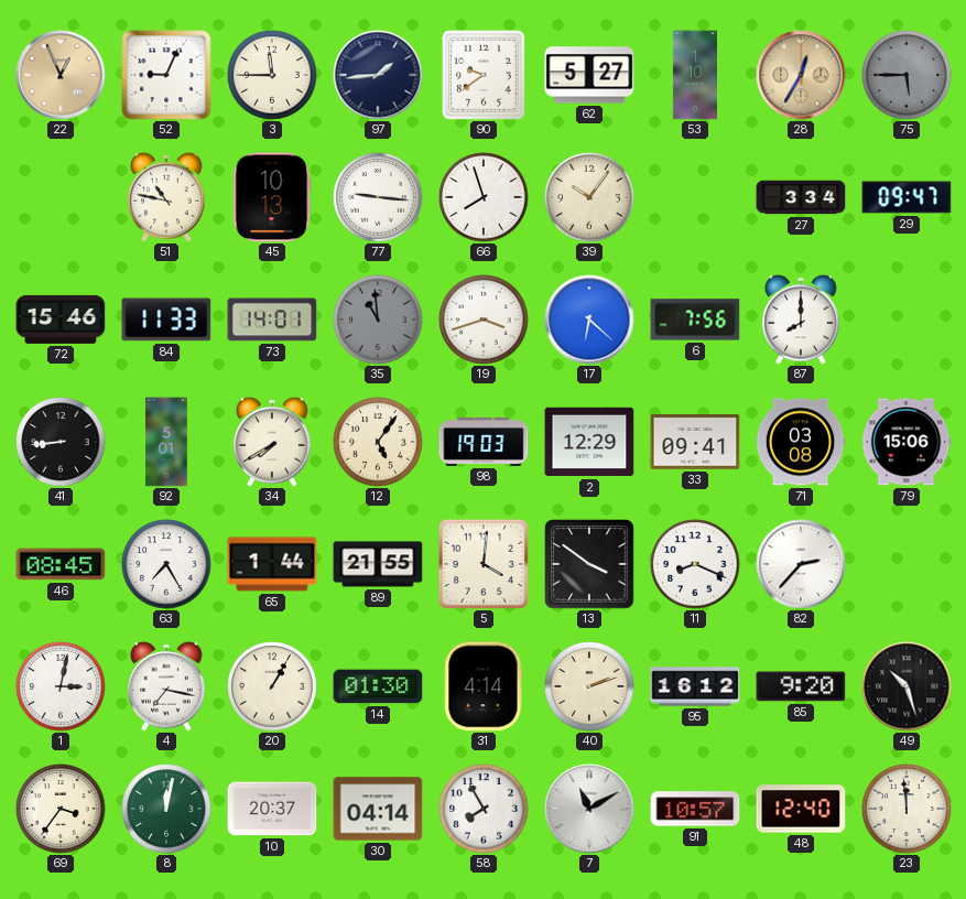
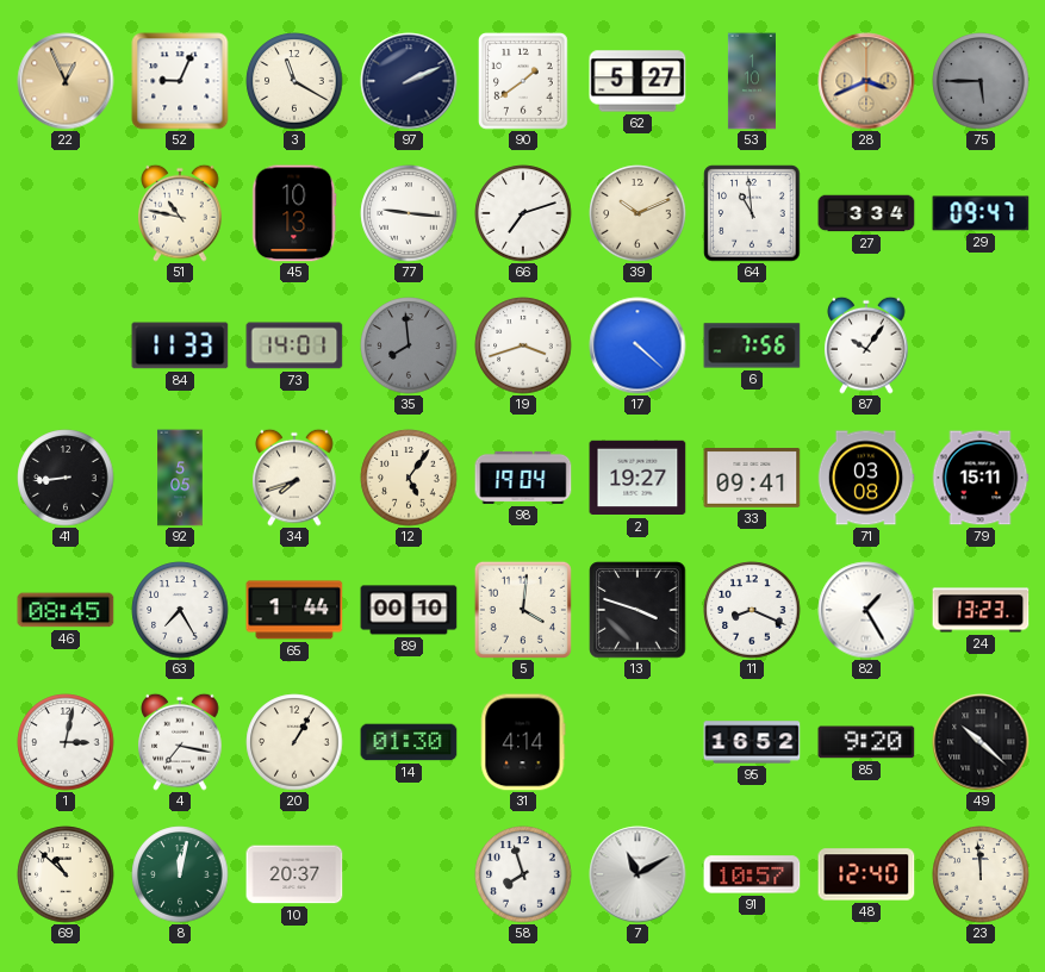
3: 11:45 -> 11:20 (294, 81)
97: 1:44 -> 2:11 (409, 81)
90: 9:39 -> 1:39 (524, 81)
28: 12:35 -> 3:41 (866, 81)
66: 7:57 -> 7:12 (523, 213)
39: 10:06 -> 10:11 (637, 213)
64: none -> 10:59 (752, 213)
72: 15:46 -> none (61, 319)
35: 10:59 -> 7:59 (409, 345)
17: 6:22 -> 4:22 (637, 345)
87: 8:00 -> 10:06 (866, 345)
92: 5:01 -> 5:05 (180, 478)
34: 7:40 -> 7:42 (294, 478)
98: 19:03 -> 19:04 (523, 478)
2: 12:29 -> 19:27 (637, 478)
79: 15:06 -> 15:11 (981, 478)
89: 21:55 -> 00:10 (409, 610)
13: 3:51 -> 3:48 (637, 610)
82: 2:37 -> 1:25 (866, 610)
24: none -> 13:23 (981, 610)
40: 2:12 -> none (589, 686)
95: 16:12 -> 16:52 (752, 742)
49: 10:27 -> 10:22 (981, 742)
69: 3:36 -> 10:52 (66, 874)
30: 04:14 -> none (378, 809)
58: 7:55 -> 7:57 (523, 874)
